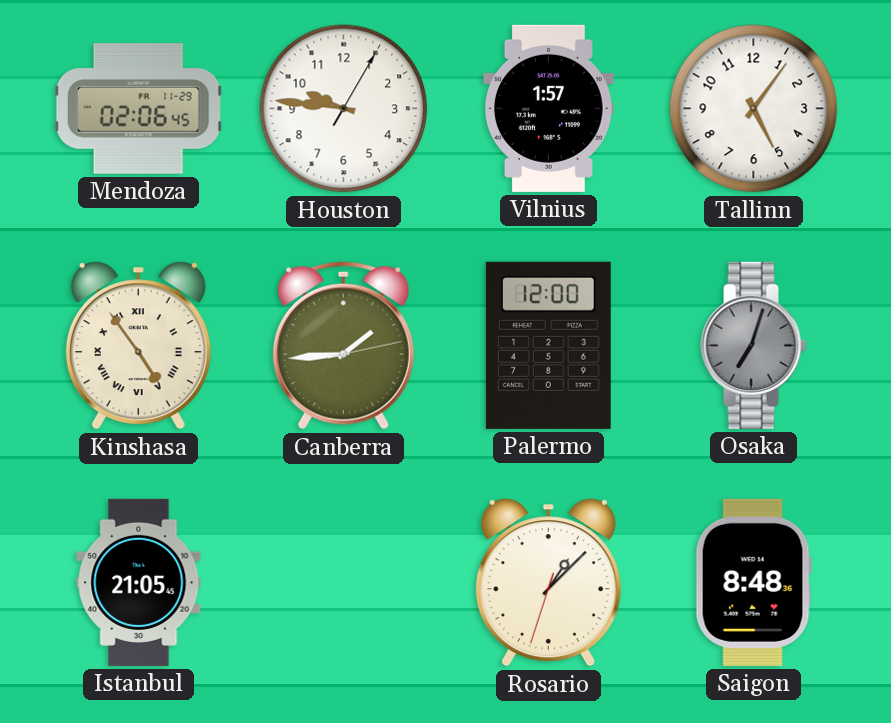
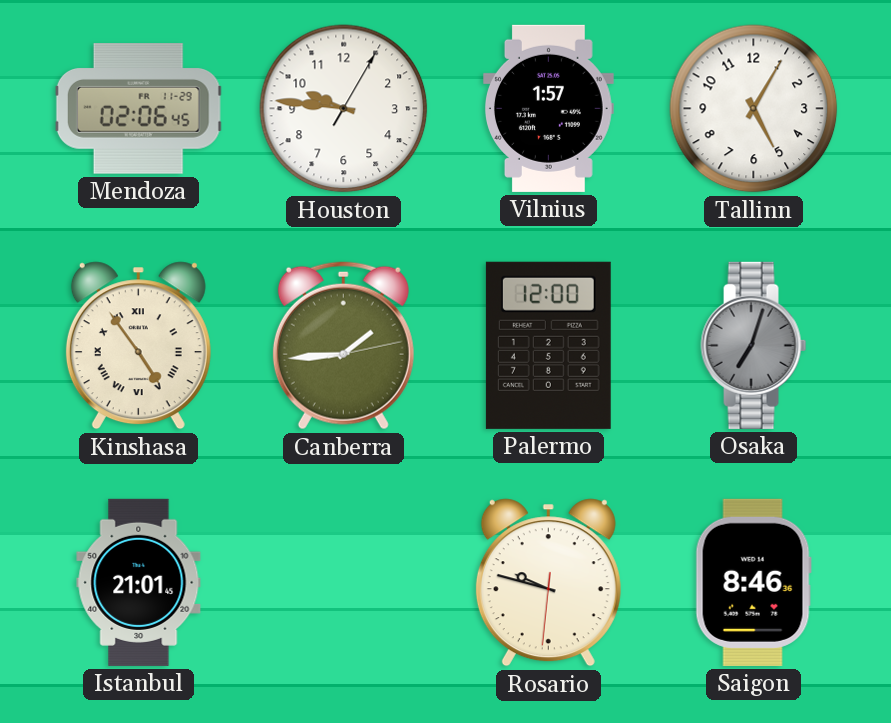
Tallinn: 5:06 -> 5:05 (754, 109)
Istanbul: 21:05 -> 21:01 (139, 582)
Rosario: 1:07 -> 9:47 (548, 583)
Saigon: 8:48 -> 8:46 (753, 582)
